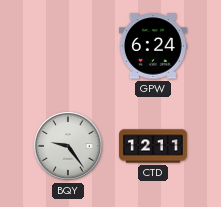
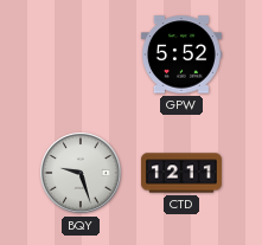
GPW: 6:24 -> 5:52 (181, 54)
BQY: 9:24 -> 9:27 (81, 173)
